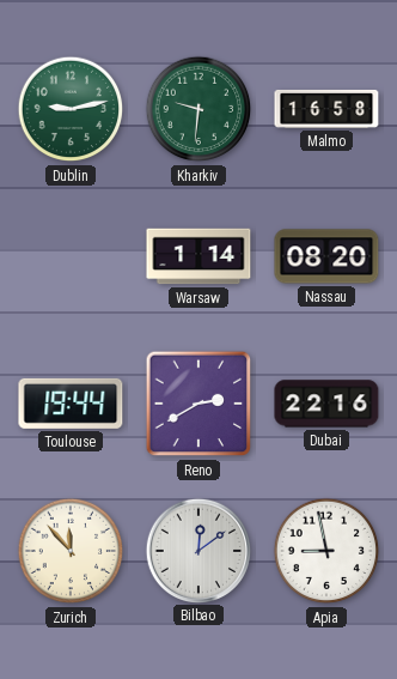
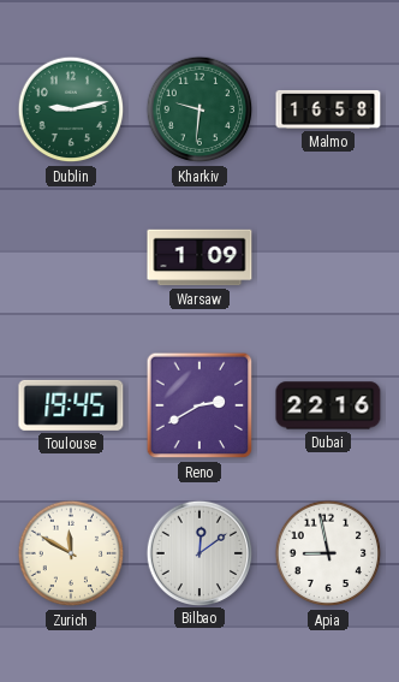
Warsaw: 1:14 -> 1:09 (199, 257)
Nassau: 08:20 -> none (326, 256)
Toulouse: 19:44 -> 19:45 (71, 405)
Zurich: 11:53 -> 11:50 (71, 553)
